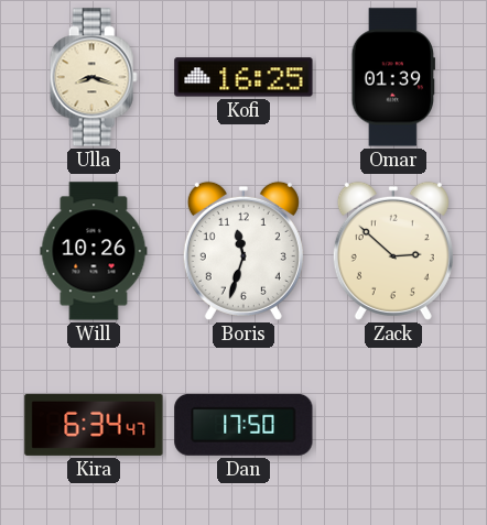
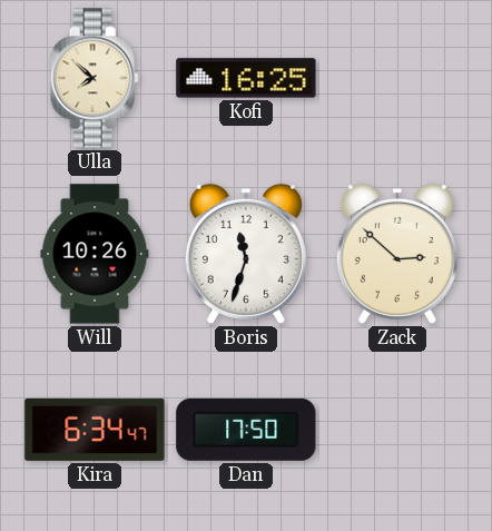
Ulla: 8:18 -> 7:52 (95, 78)
Omar: 01:39 -> none (393, 77)
